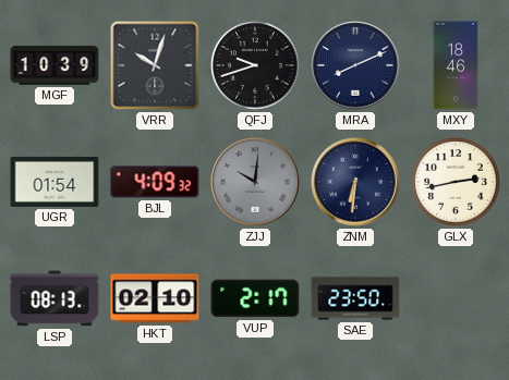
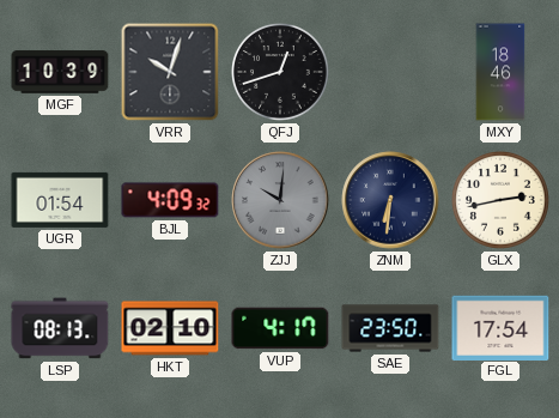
QFJ: 9:42 -> 12:42 (281, 73)
MRA: 8:11 -> none (355, 65)
VUP: 2:17 -> 4:17 (280, 328)
FGL: none -> 17:54 (500, 327)
